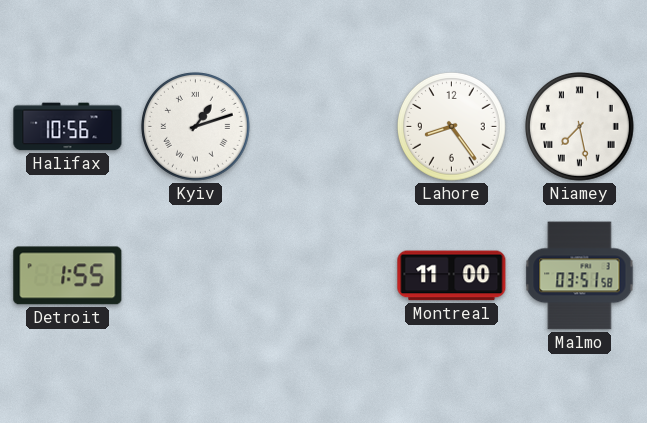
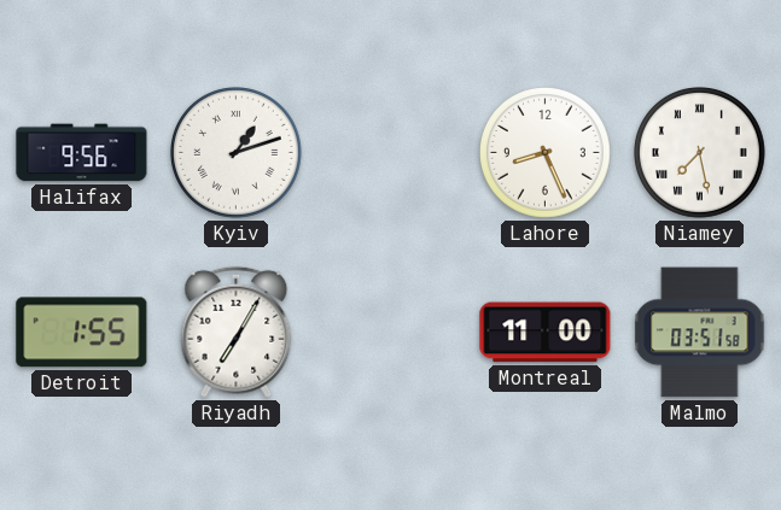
Halifax: 10:56 -> 9:56 (82, 153)
Lahore: 8:24 -> 8:26 (546, 153)
Riyadh: none -> 7:05 (237, 332)
